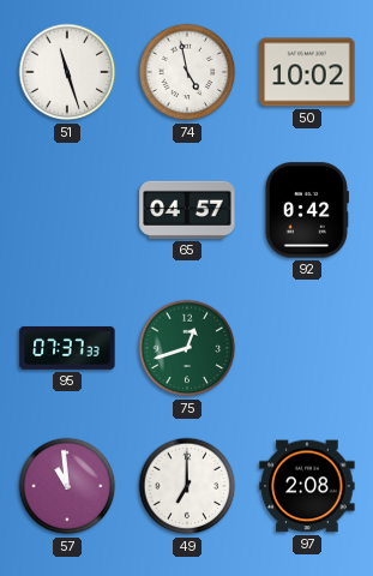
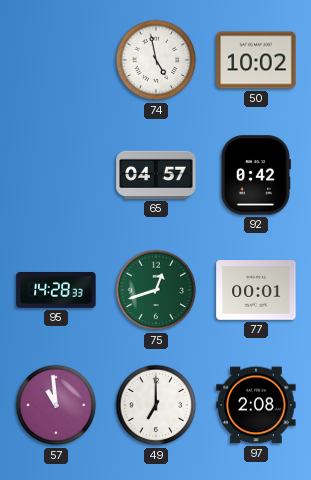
51: 11:27 -> none (67, 72)
95: 07:37 -> 14:28 (56, 290)
77: none -> 00:01 (256, 290)
